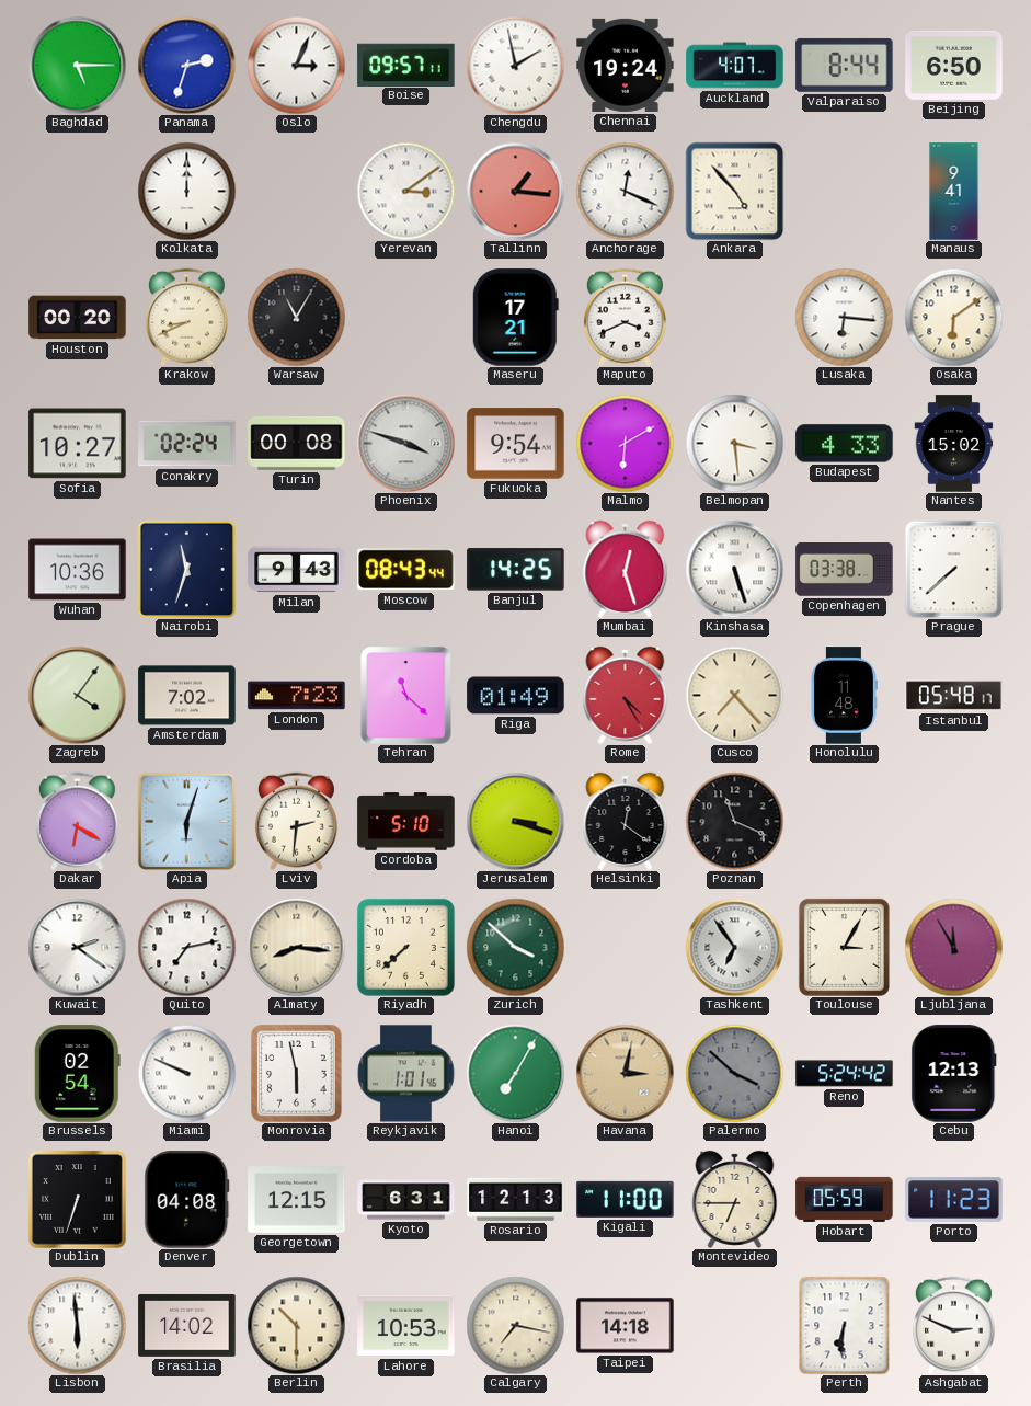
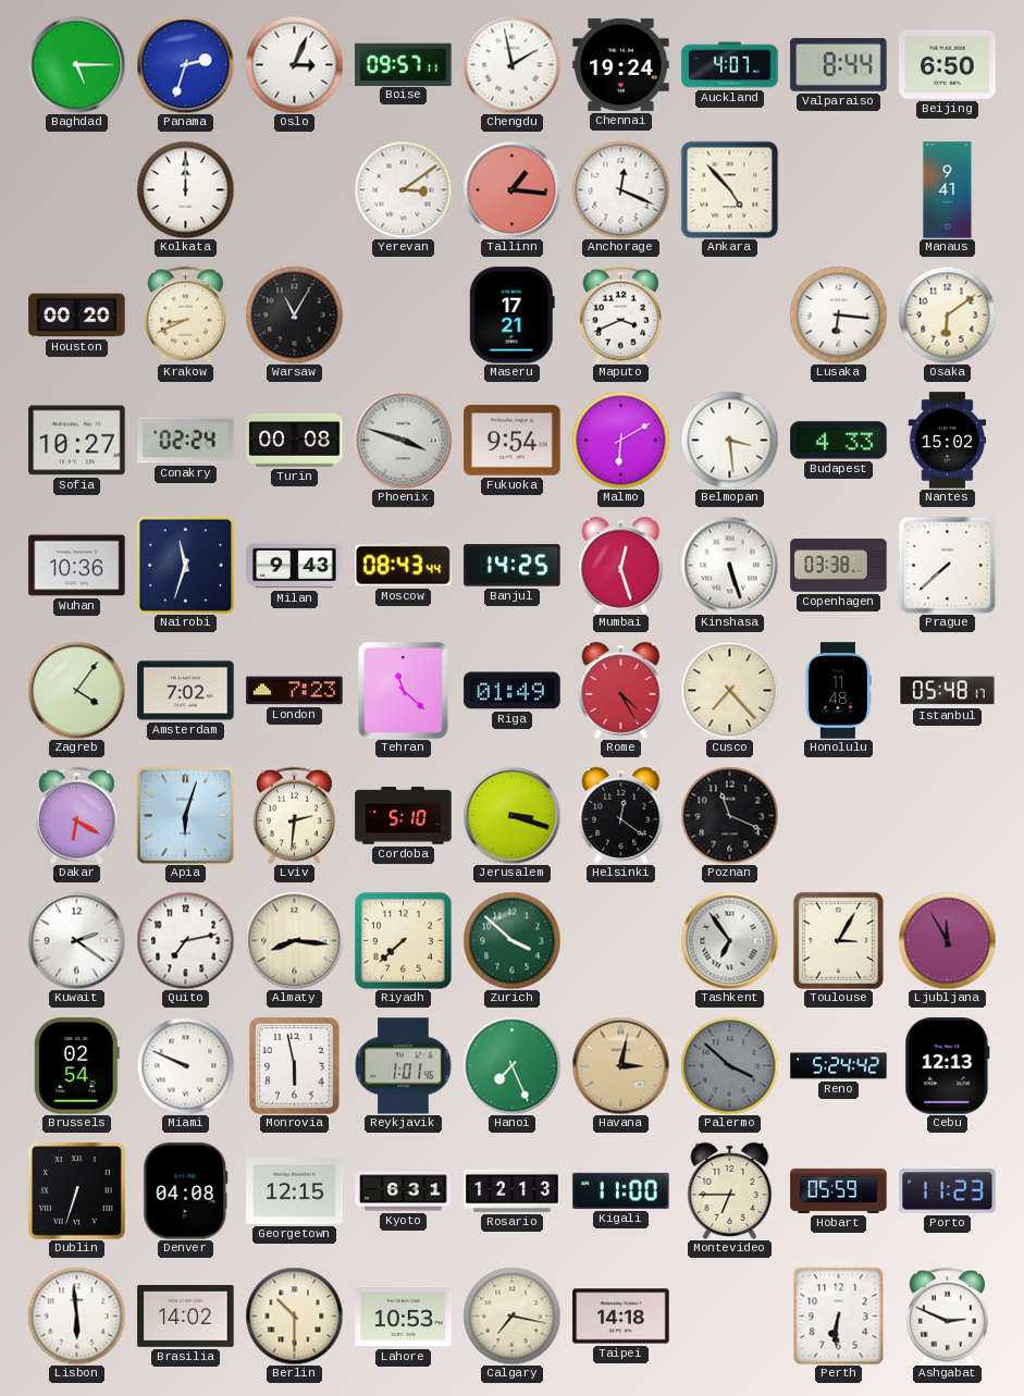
Hanoi: 7:05 -> 7:26 (511, 1065)
